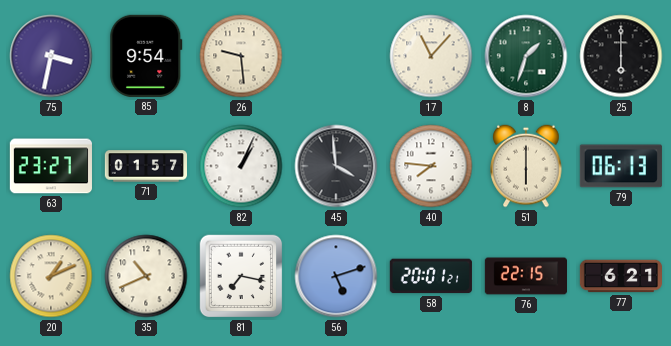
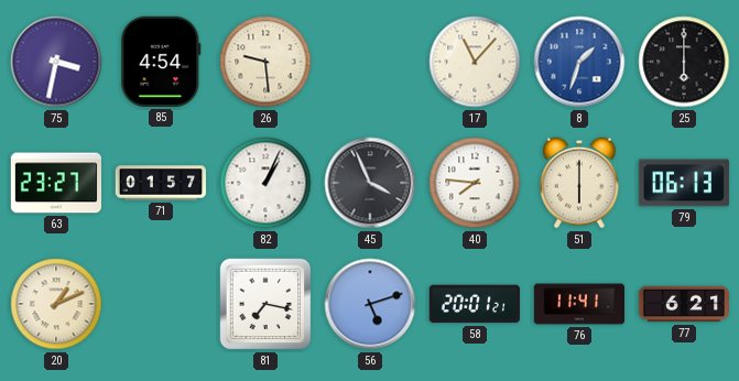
85: 9:54 -> 4:54 (161, 62)
8 dial: green -> blue (579, 62)
45: 3:59 -> 3:56 (370, 183)
35: 10:41 -> none (146, 276)
76: 22:15 -> 11:41 (578, 304)
